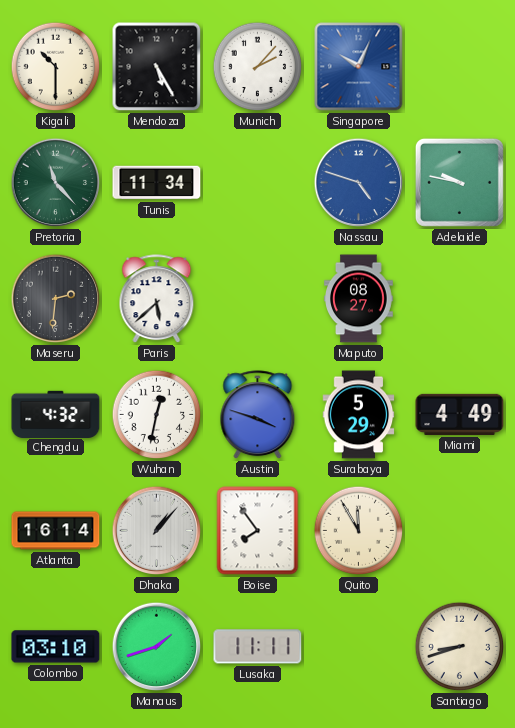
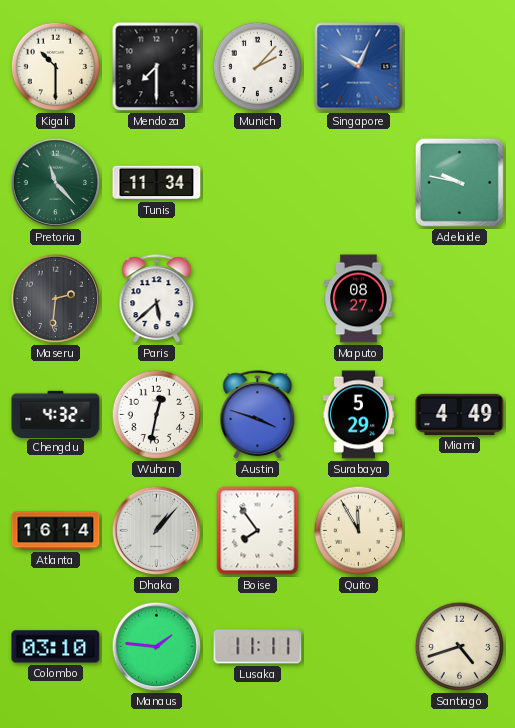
Mendoza: 5:25 -> 7:30 (157, 67)
Nassau: 4:48 -> none (359, 183)
Manaus: 1:42 -> 1:46 (157, 647)
Santiago: 8:42 -> 4:42 (460, 647)
